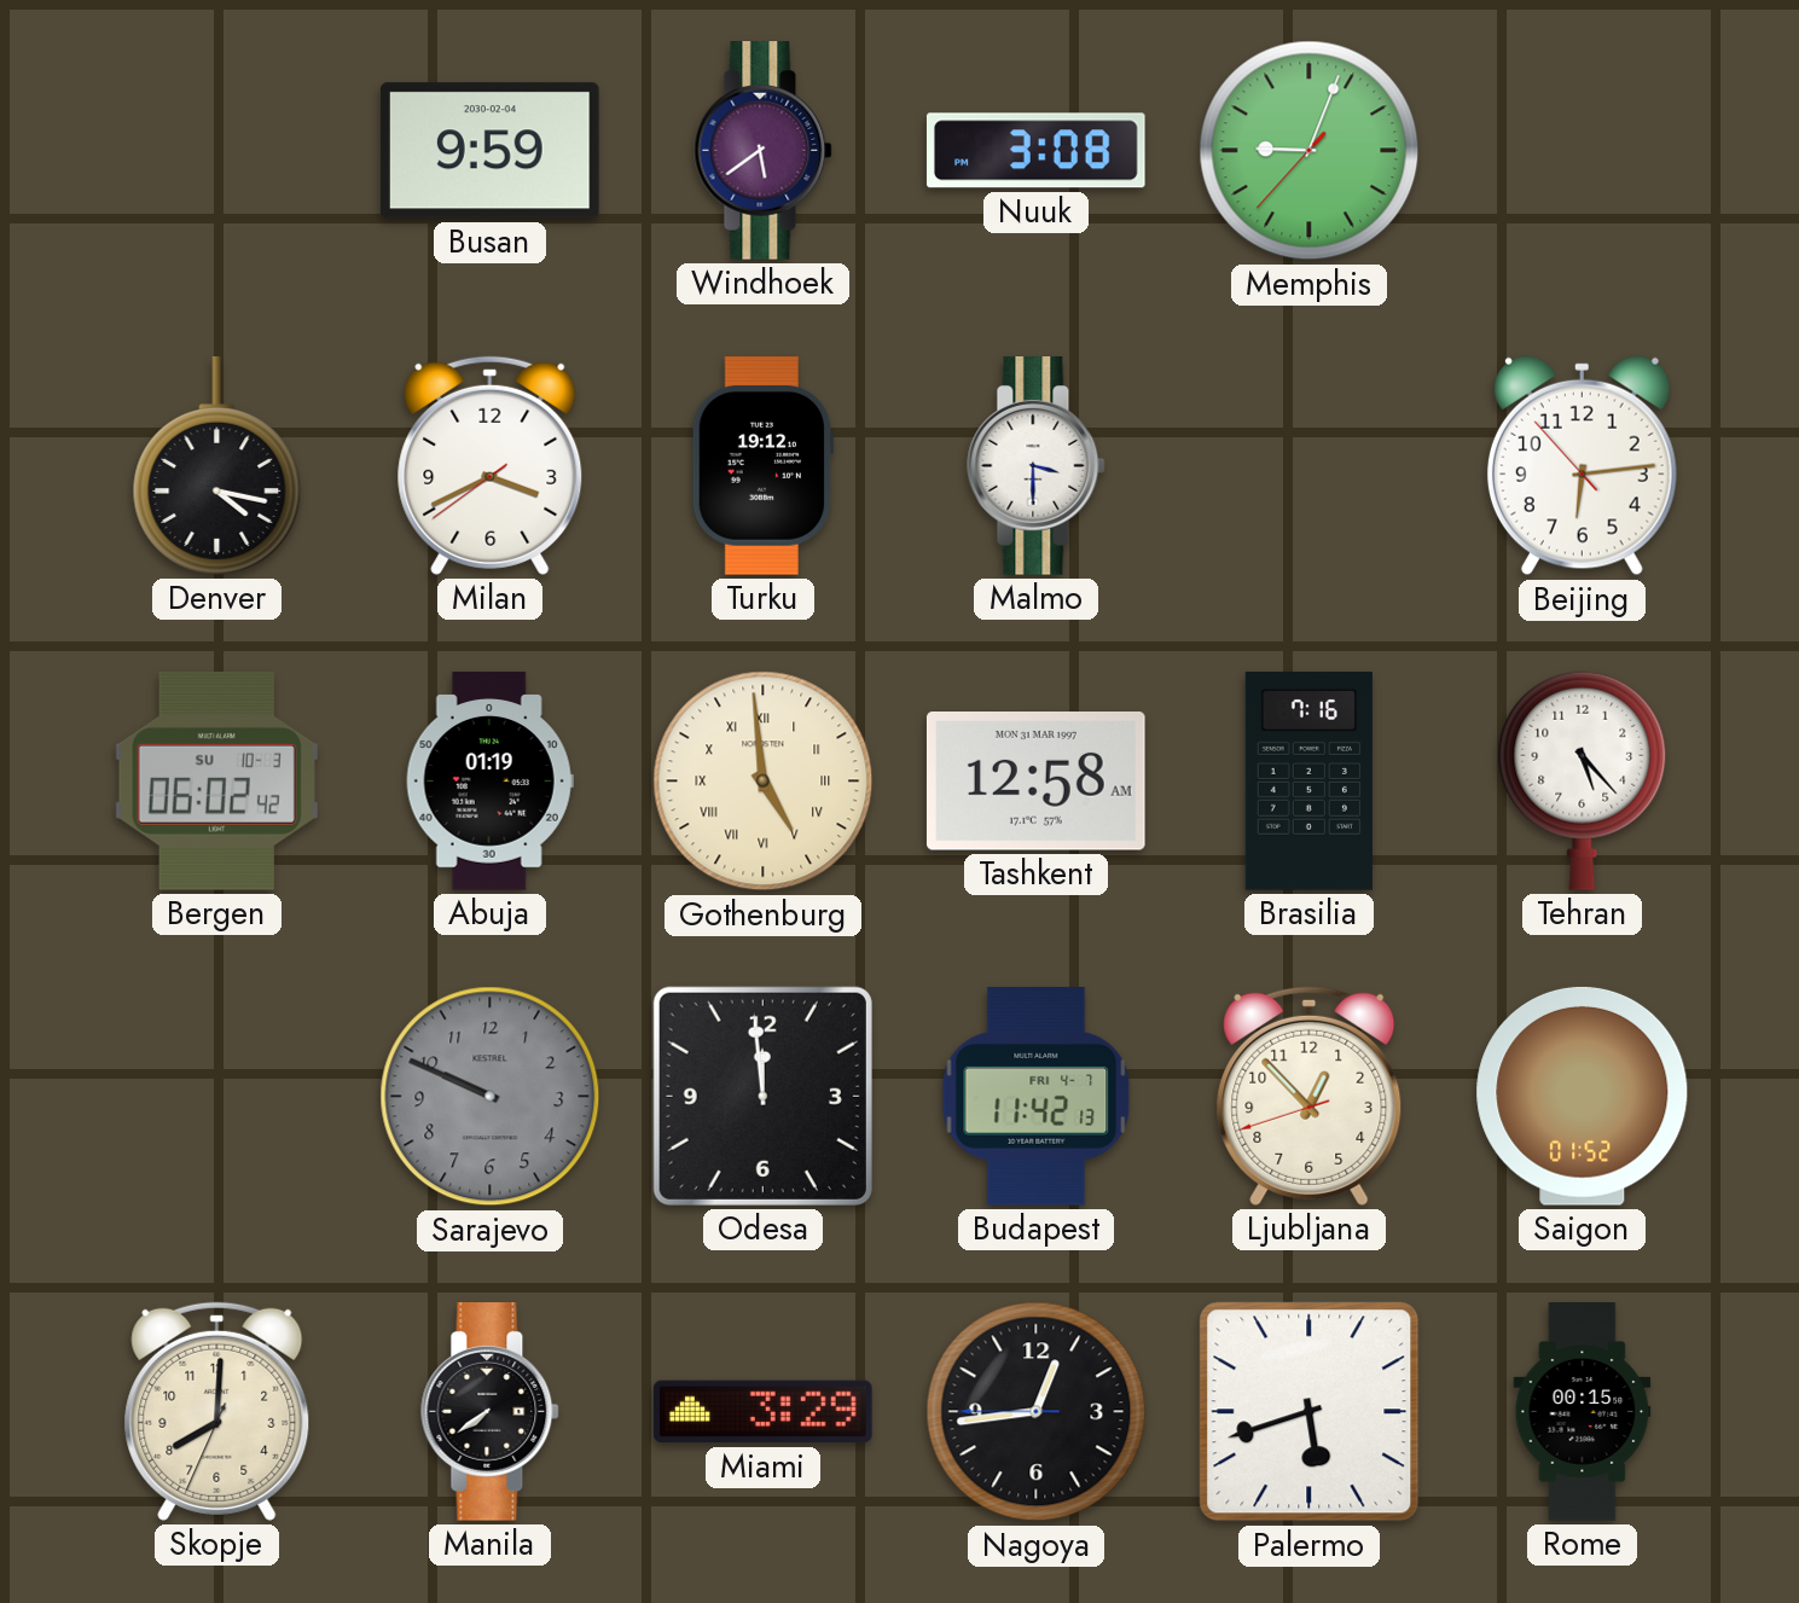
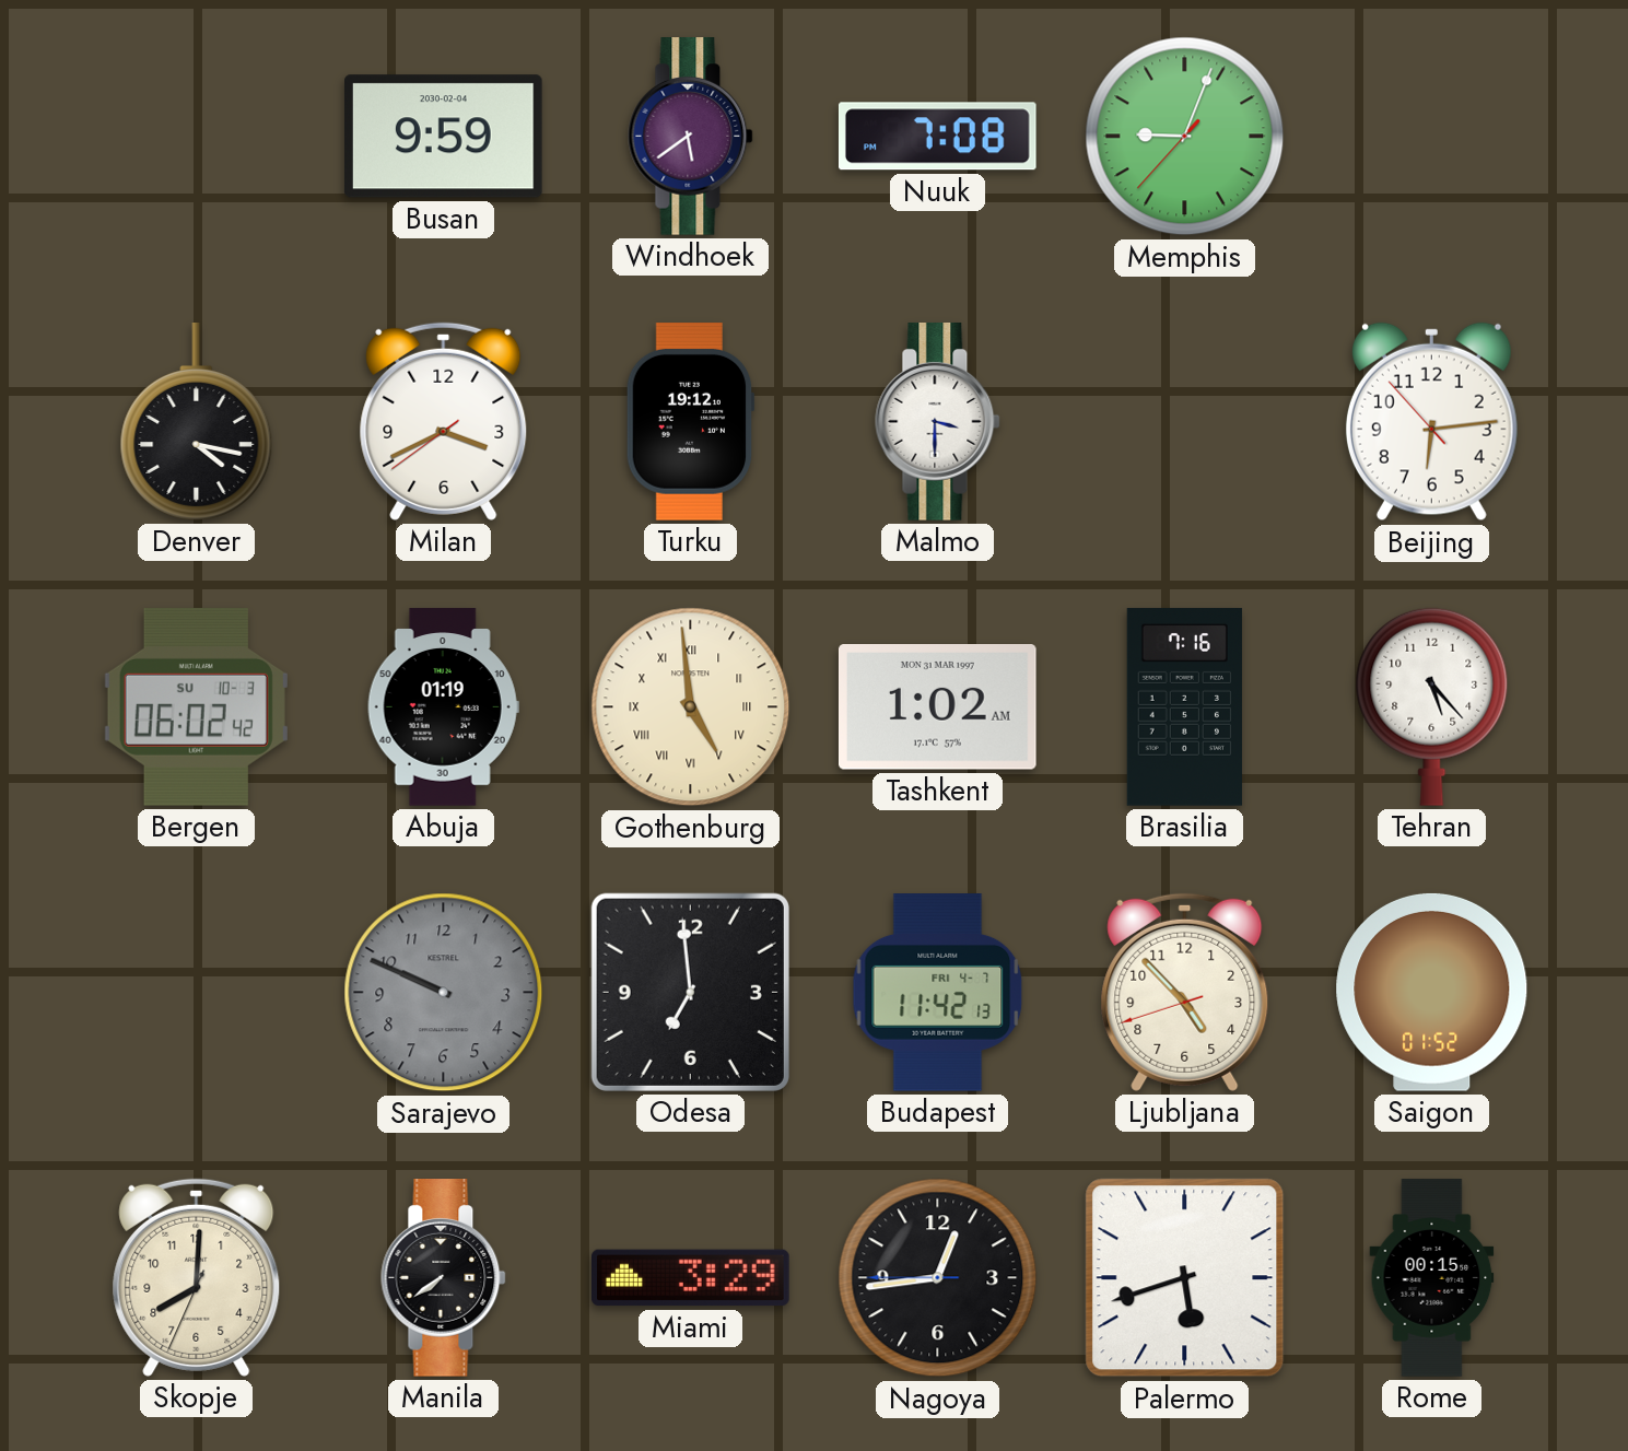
Nuuk: 3:08 -> 7:08 (937, 137)
Tashkent: 12:58 -> 1:02 (937, 707)
Odesa: 11:59 -> 6:59 (690, 992)
Ljubljana: 12:52 -> 4:52 (1185, 992)
